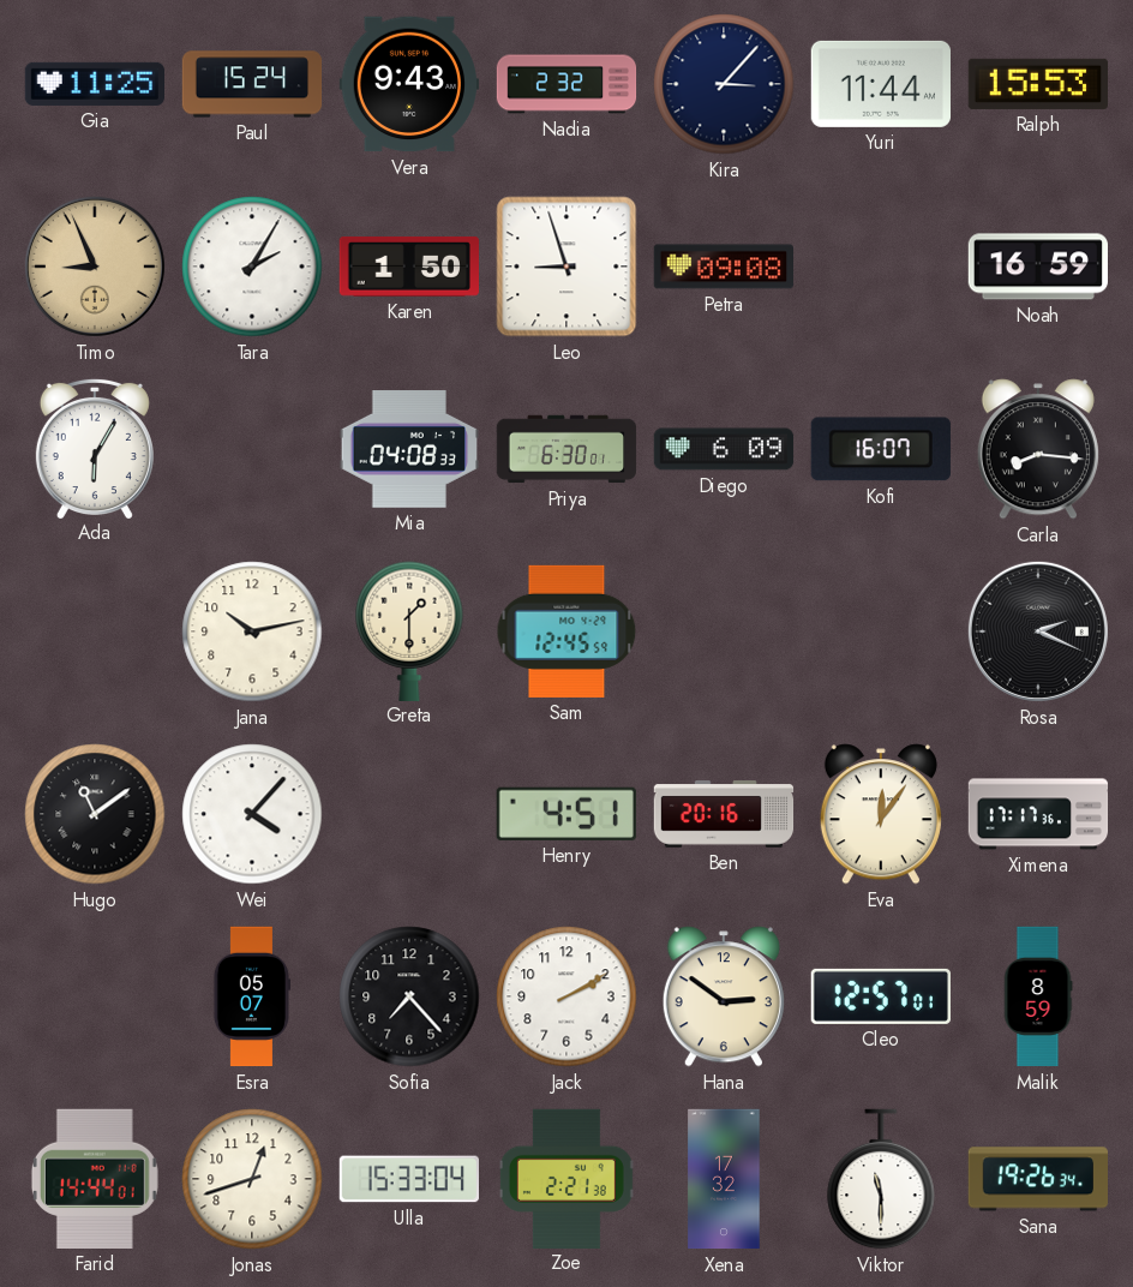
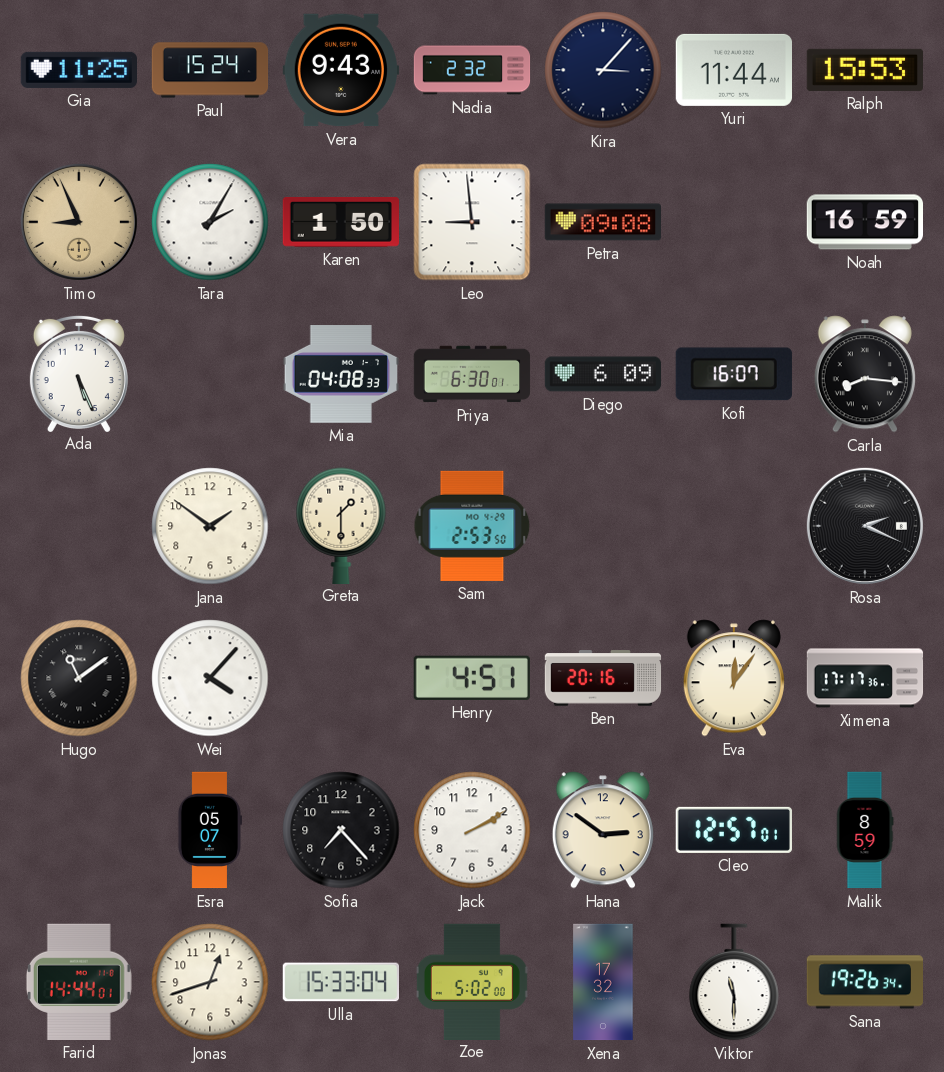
Leo: 8:57 -> 8:59 (472, 222)
Ada: 6:05 -> 5:26 (79, 373)
Jana: 10:13 -> 1:51 (210, 526)
Sam: 12:45 -> 2:53 (472, 526)
Zoe: 2:21 -> 5:02 (472, 981)
